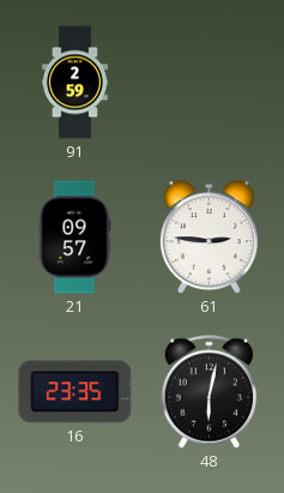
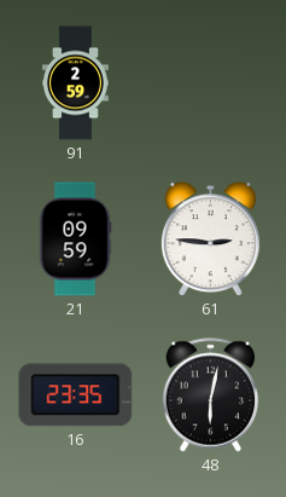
21: 09:57 -> 09:59 (75, 239)
